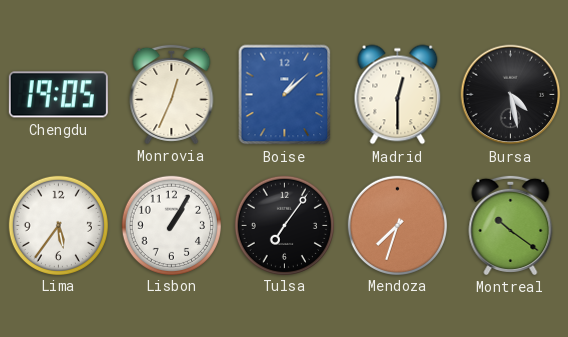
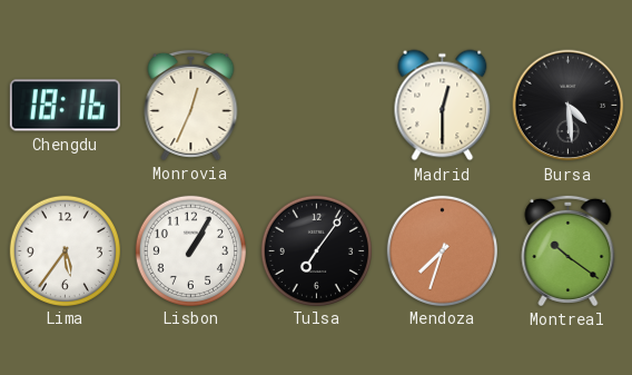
Chengdu: 19:05 -> 18:16 (65, 106)
Boise: 1:08 -> none (285, 95)
Bursa: 4:28 -> 4:29 (569, 106)
